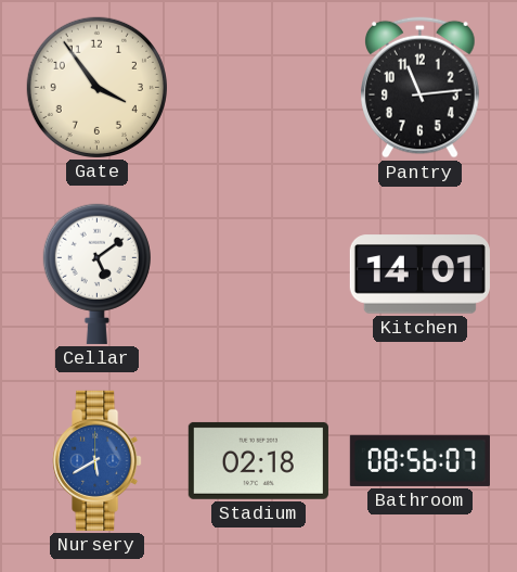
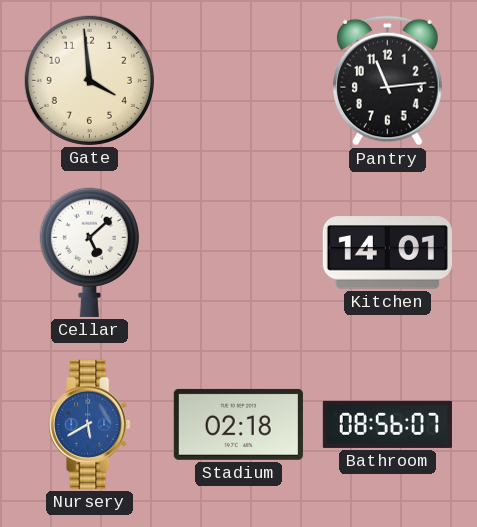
Gate: 3:54 -> 3:59 (89, 80)
Cellar: 5:09 -> 5:08 (89, 252)
